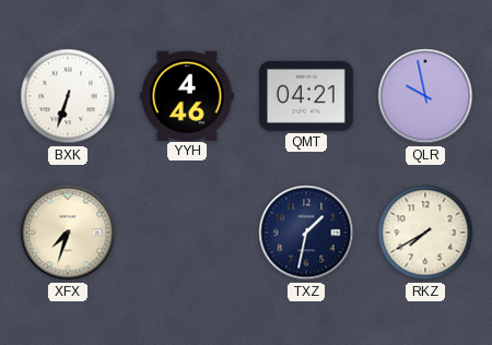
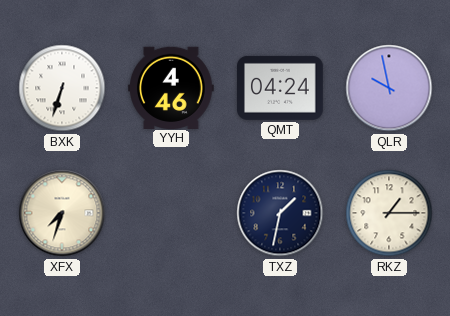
QMT: 04:21 -> 04:24 (281, 88)
RKZ: 7:40 -> 1:15 (389, 213)
